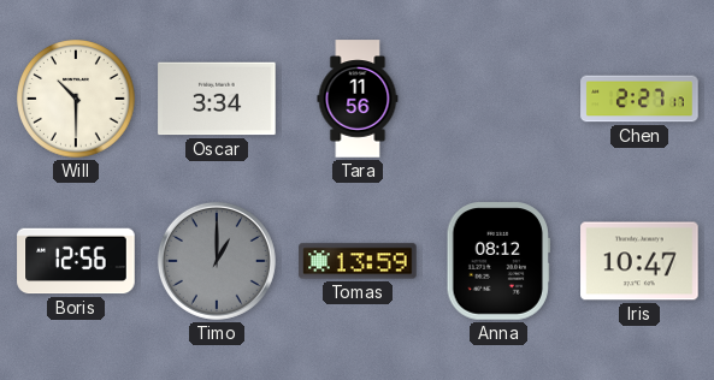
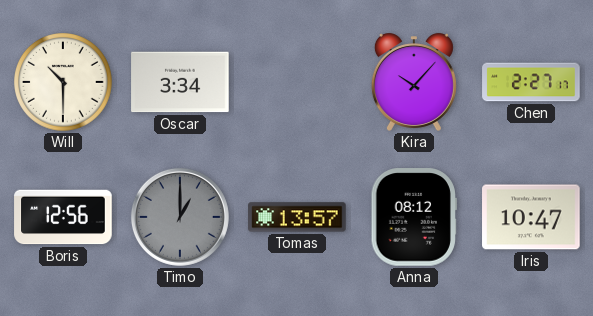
Tara: 11:56 -> none (358, 99)
Kira: none -> 10:07 (414, 82)
Tomas: 13:59 -> 13:57 (297, 217)
